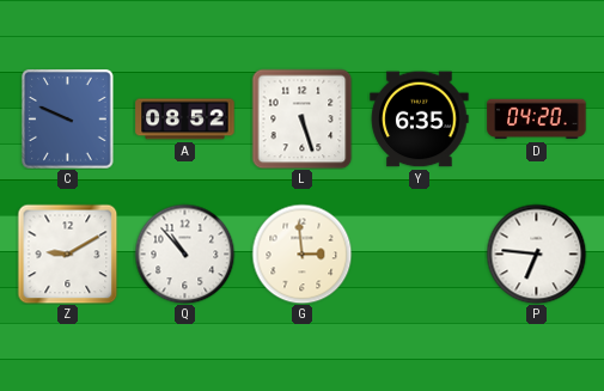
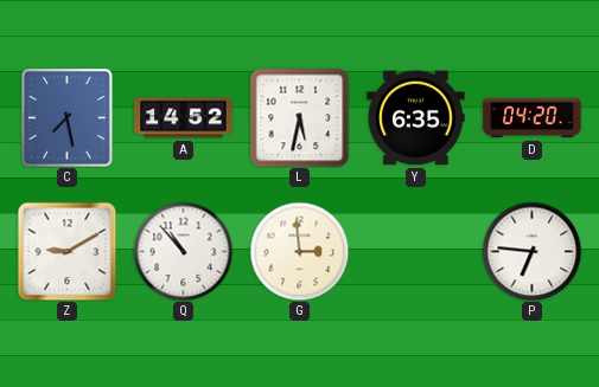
C: 9:49 -> 7:28 (68, 118)
A: 08:52 -> 14:52 (184, 118)
L: 5:27 -> 5:32 (299, 117)
